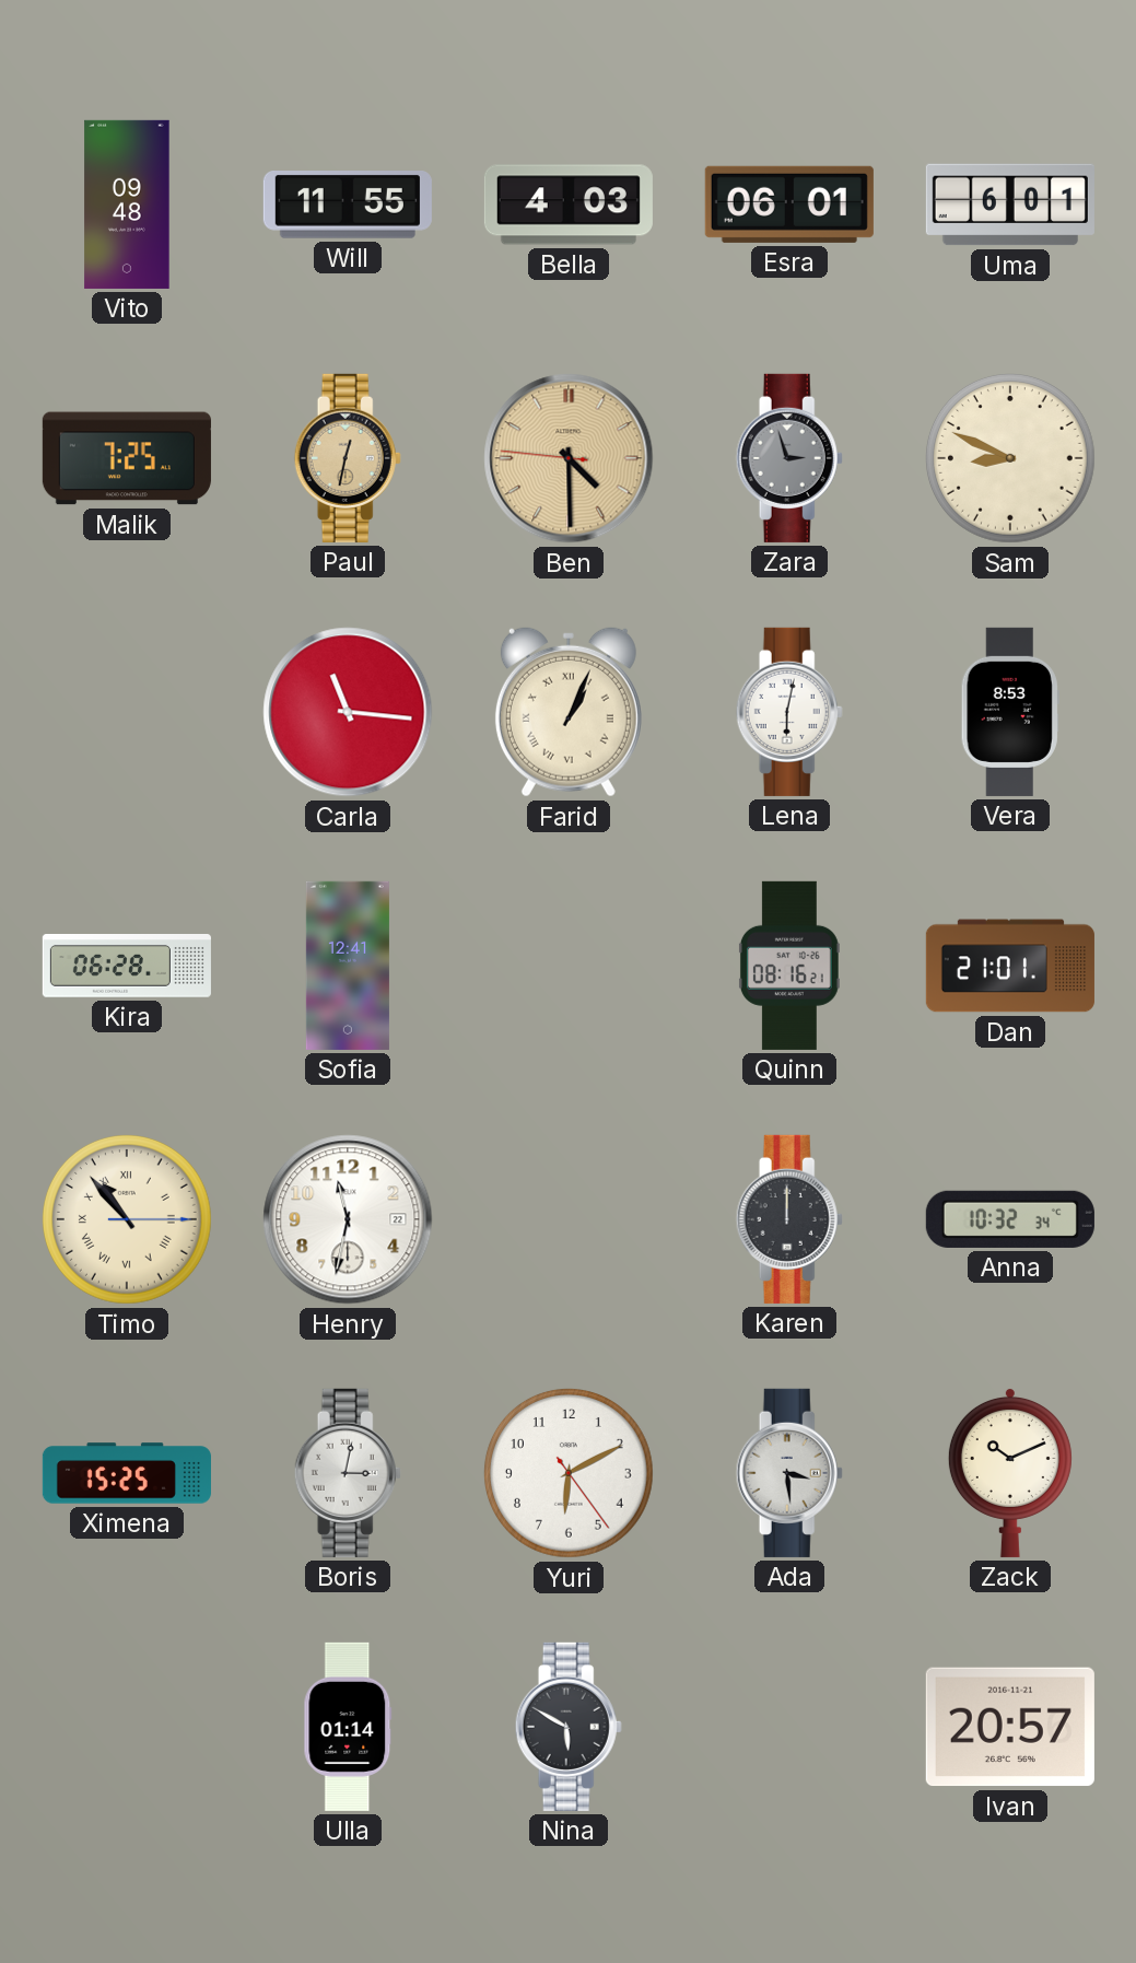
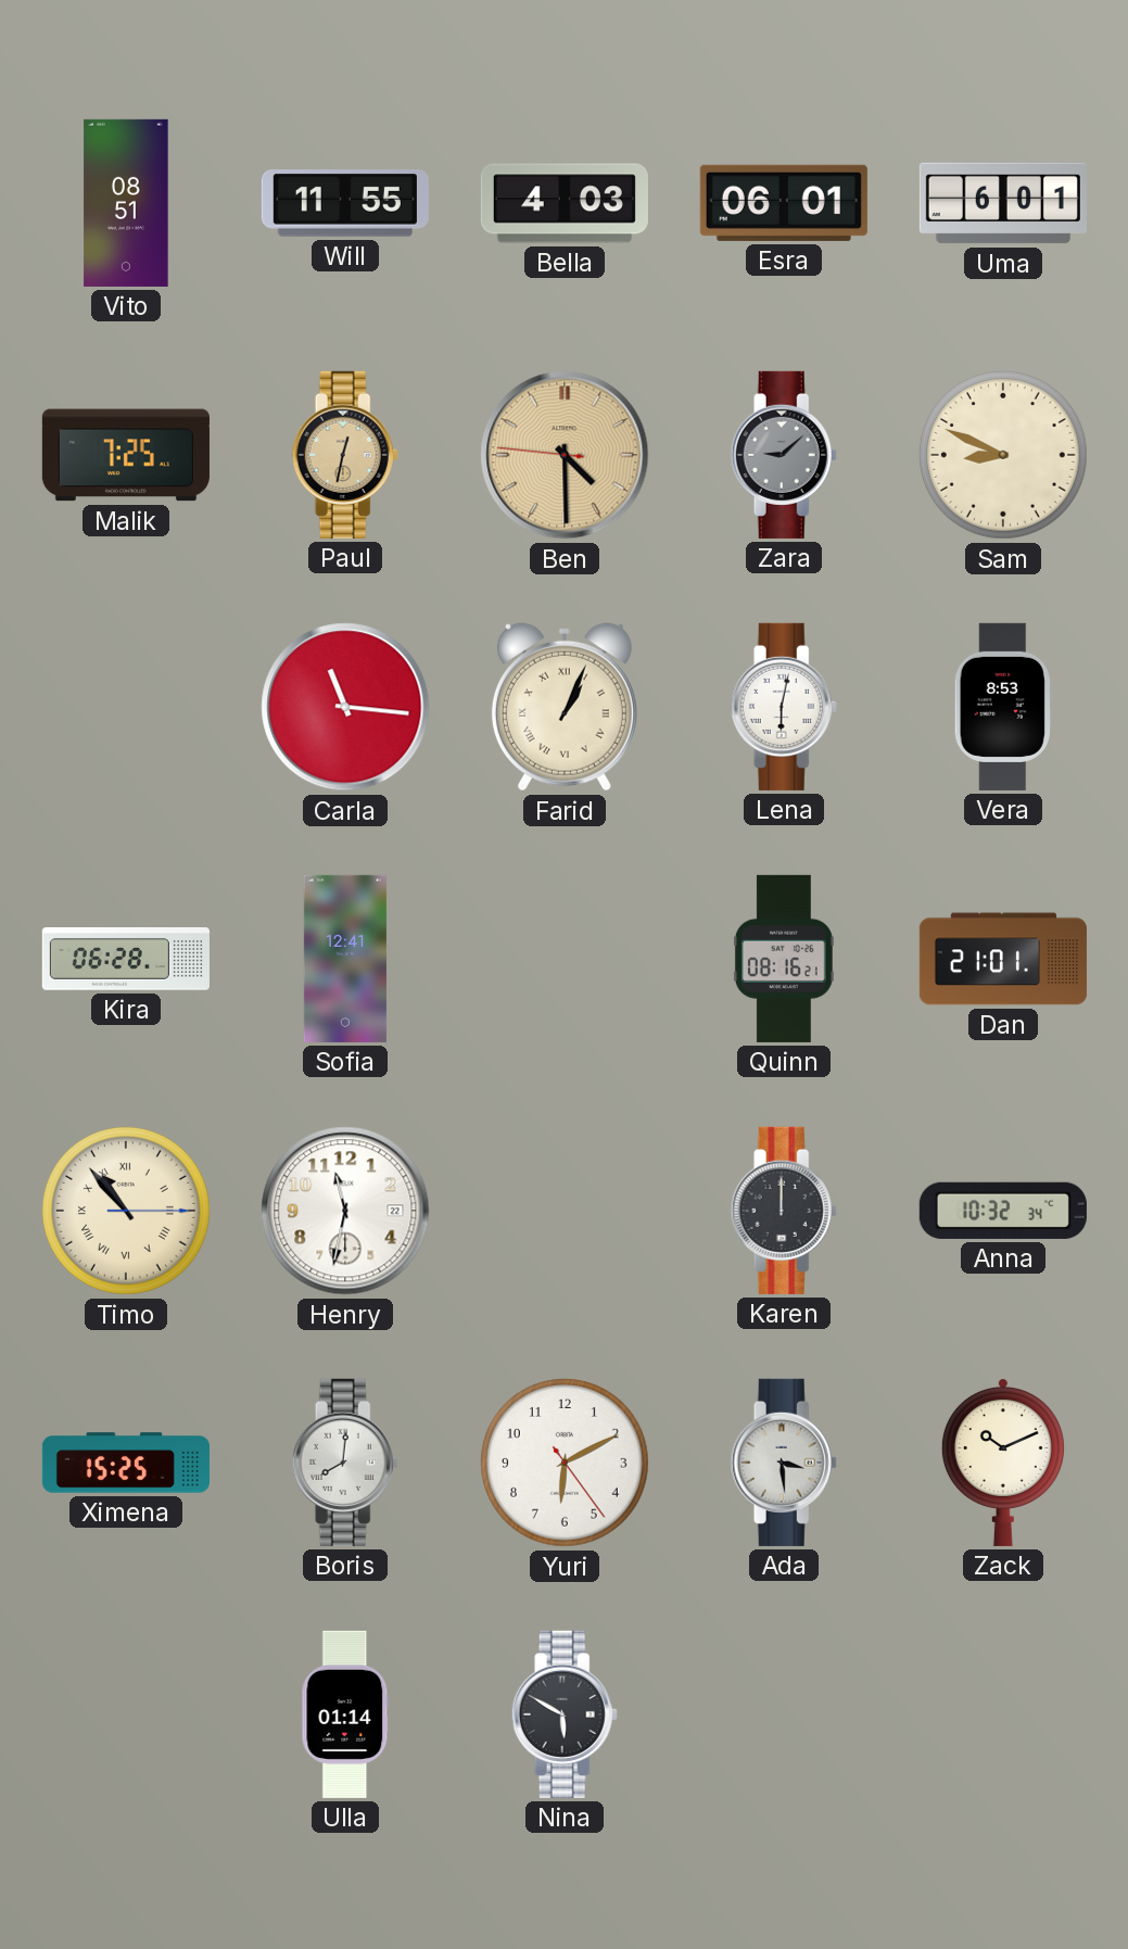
Vito: 09:48 -> 08:51 (126, 203)
Zara: 2:57 -> 9:08 (784, 455)
Boris: 3:02 -> 8:01 (345, 1463)
Ivan: 20:57 -> none (1010, 1727)
